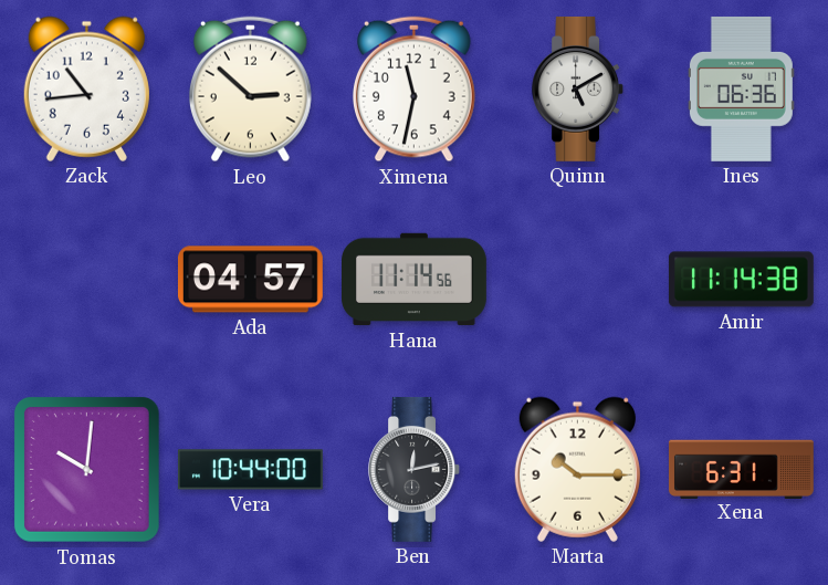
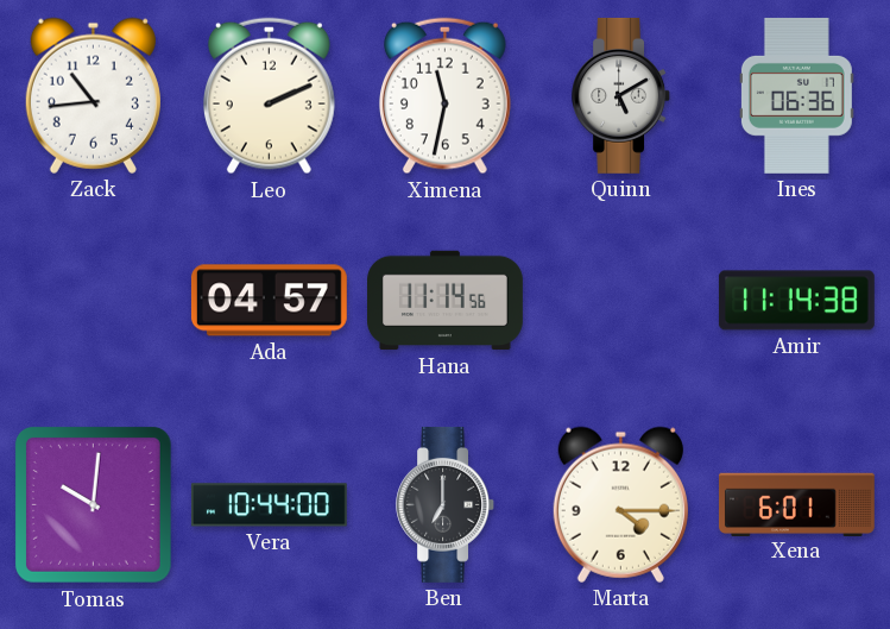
Leo: 2:52 -> 2:11 (269, 96)
Ben: 12:13 -> 7:00 (446, 504)
Marta: 10:15 -> 4:15 (620, 504)
Xena: 6:31 -> 6:01 (796, 504)
